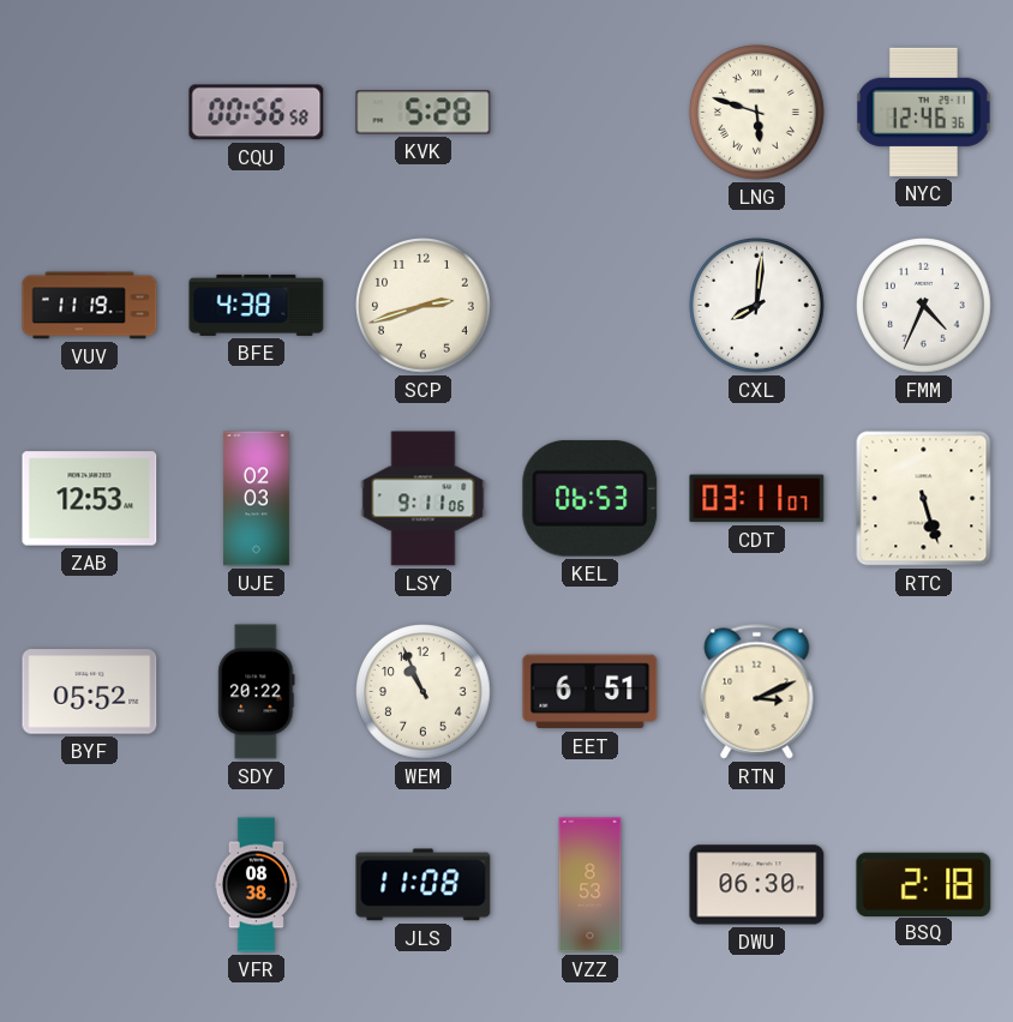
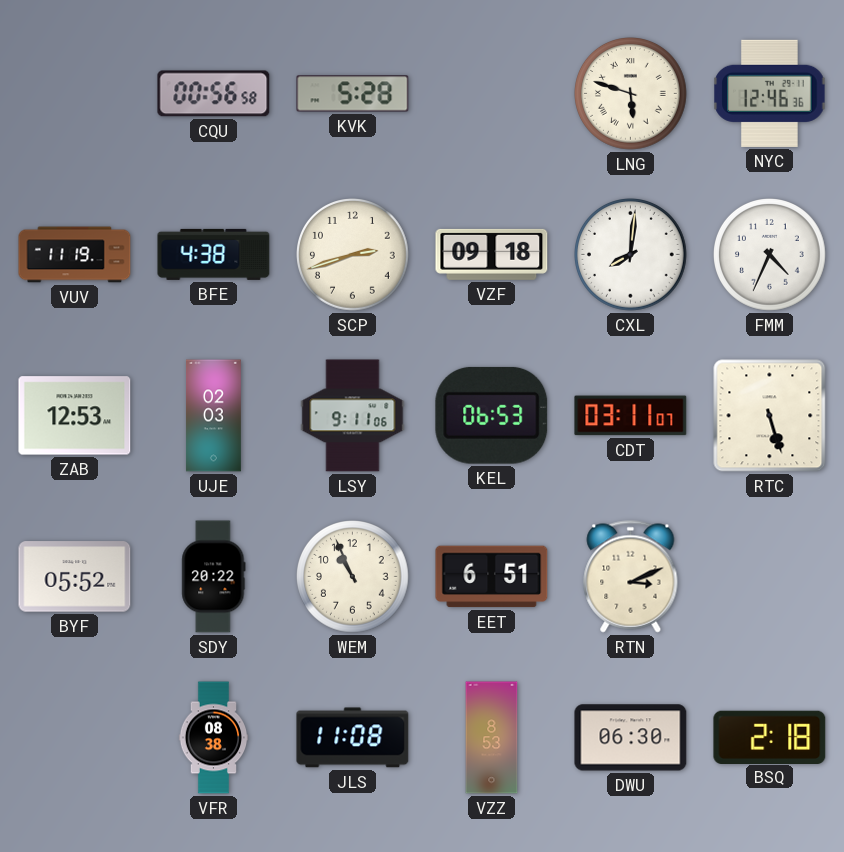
VZF: none -> 09:18 (492, 254)
